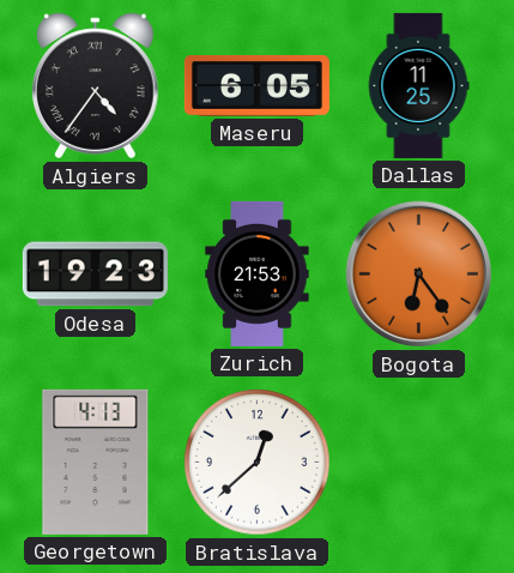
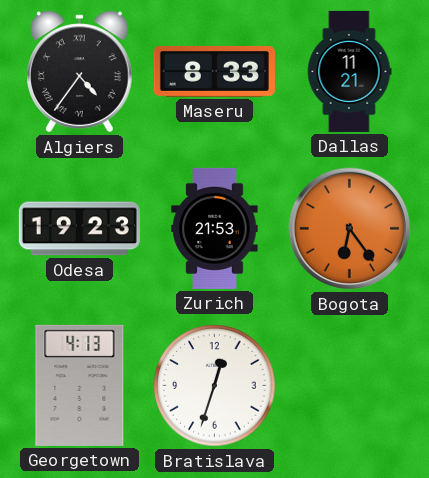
Maseru: 6:05 -> 8:33 (214, 72)
Dallas: 11:25 -> 11:21 (349, 71)
Bratislava: 12:38 -> 12:33 (215, 386)
